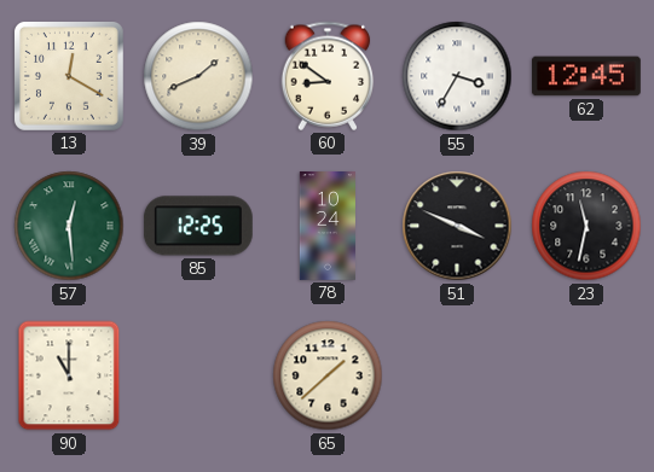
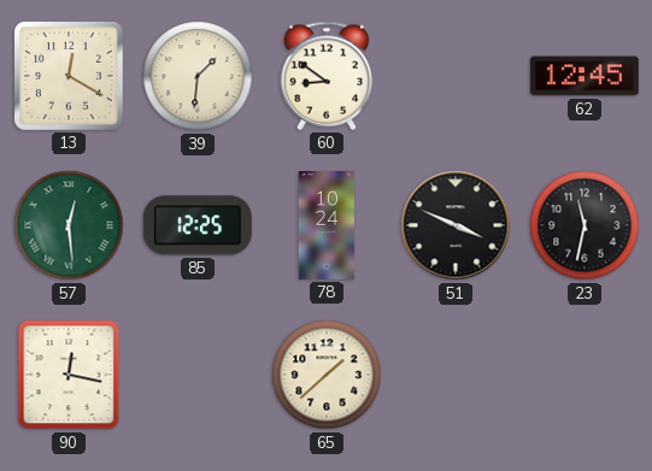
39: 1:41 -> 1:31 (198, 76)
55: 3:35 -> none (457, 76)
90: 11:00 -> 12:17 (69, 375)
